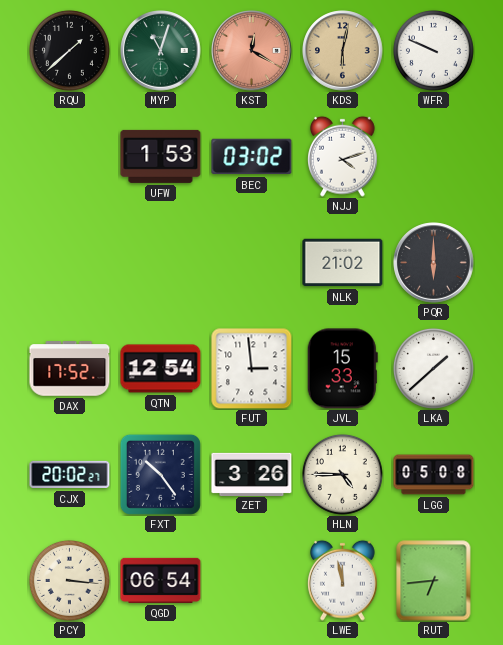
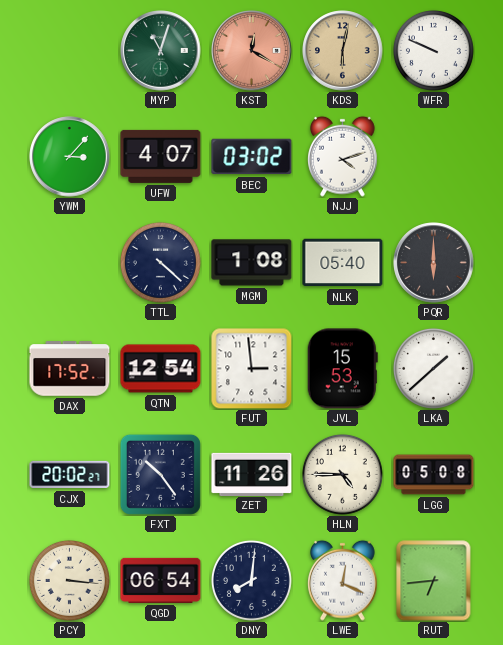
RQU: 1:38 -> none (69, 50)
YWM: none -> 3:07 (70, 157)
UFW: 1:53 -> 4:07 (161, 156)
TTL: none -> 4:22 (160, 262)
MGM: none -> 1:08 (252, 263)
NLK: 21:02 -> 05:40 (343, 263)
JVL: 15:33 -> 15:53 (342, 369)
ZET: 3:26 -> 11:26 (252, 474)
DNY: none -> 8:01 (251, 580)
LWE: 11:58 -> 12:19 (343, 580)
